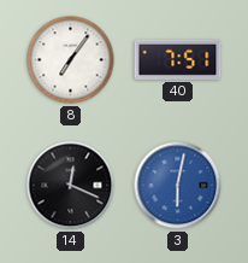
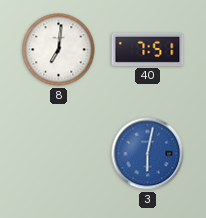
8: 7:06 -> 7:01 (59, 50)
14: 12:19 -> none (71, 186)
